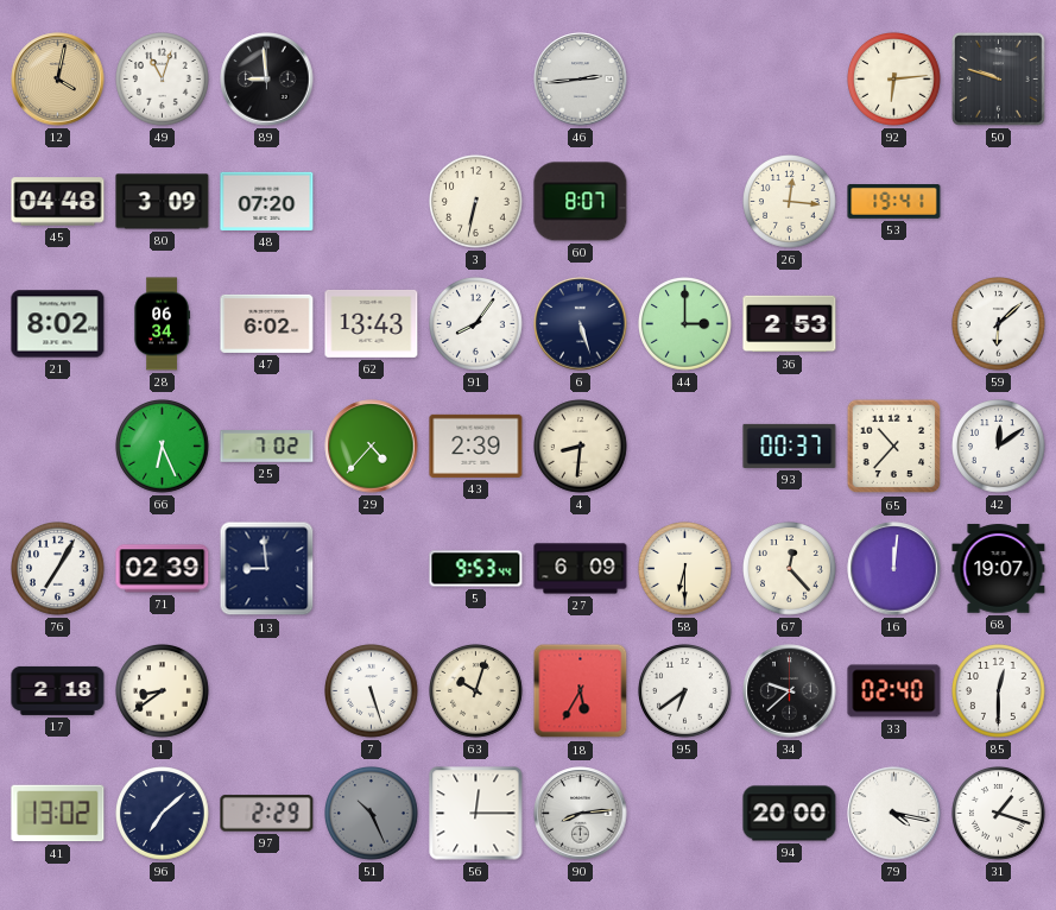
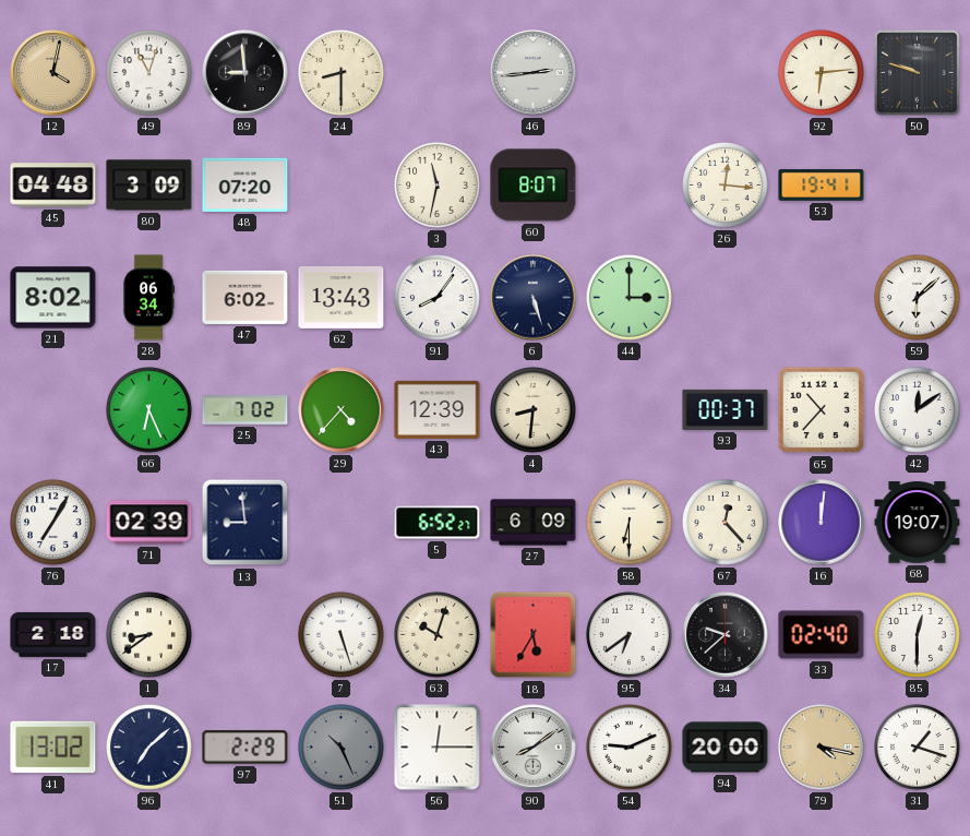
24: none -> 8:30 (342, 73)
3: 6:32 -> 11:32 (438, 186)
36: 2:53 -> none (790, 324)
43: 2:39 -> 12:39 (438, 409)
5: 9:53 -> 6:52 (438, 523)
90: 8:14 -> 8:09 (534, 748)
54: none -> 9:11 (630, 748)
79 dial: white -> champagne (822, 748)
